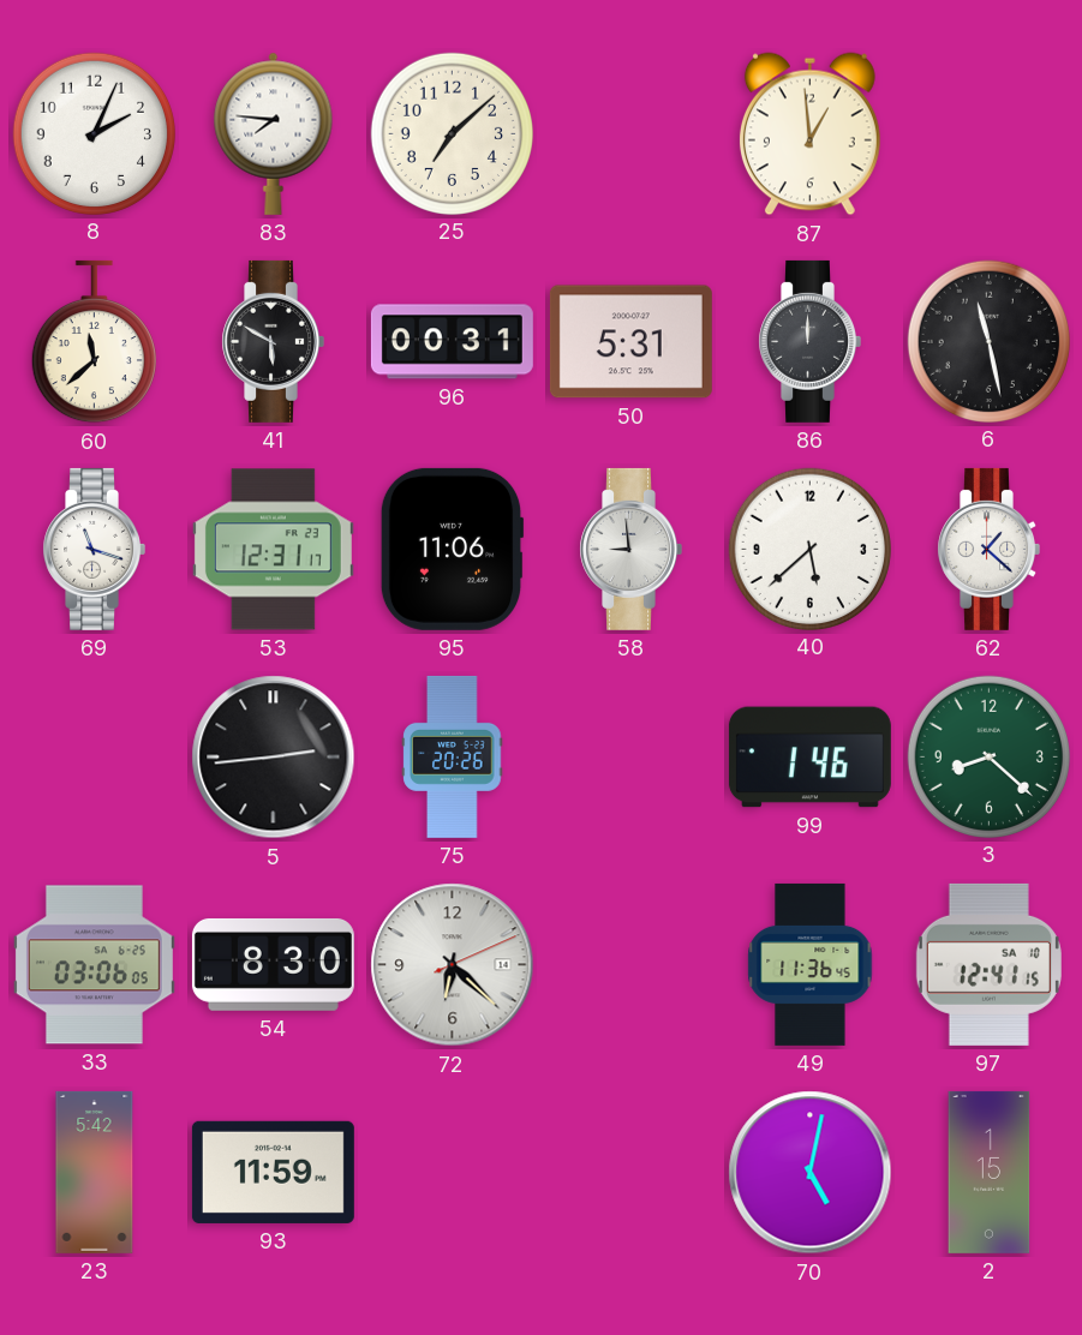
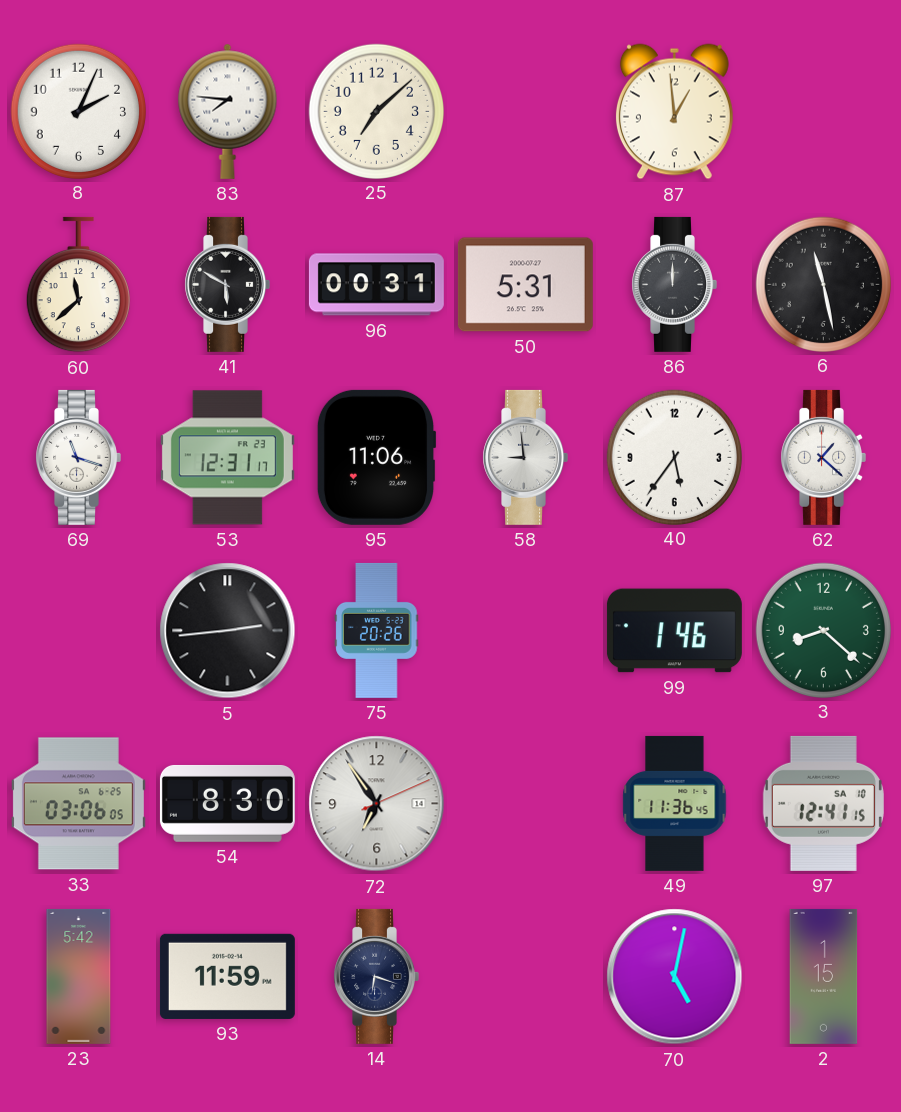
40: 5:38 -> 5:36 (674, 457)
72: 6:22 -> 6:54 (377, 804)
14: none -> 6:18 (376, 976)
